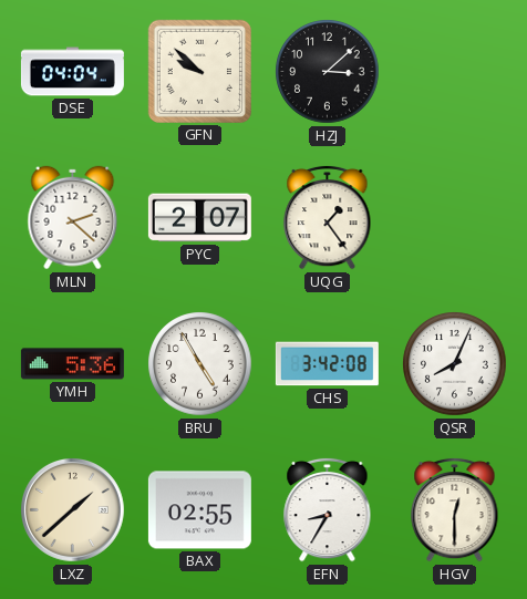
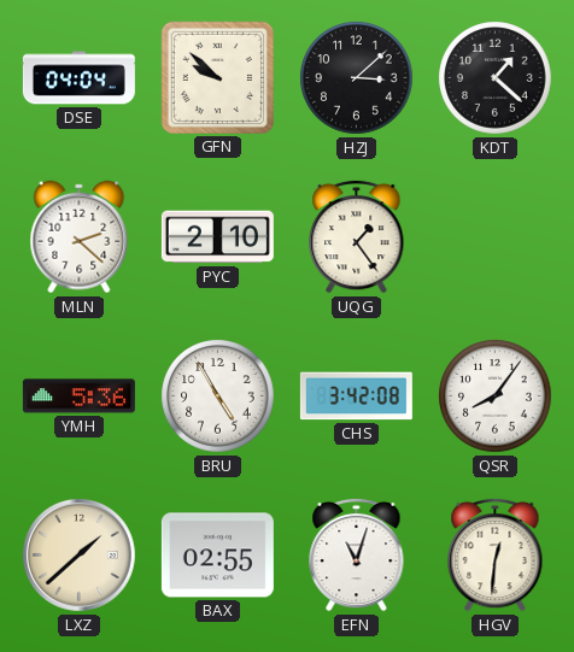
KDT: none -> 1:22 (496, 78)
PYC: 2:07 -> 2:10 (217, 237)
QSR: 8:04 -> 8:06 (496, 397)
EFN: 8:35 -> 11:03 (357, 554)
HGV: 12:30 -> 12:31 (496, 554)
